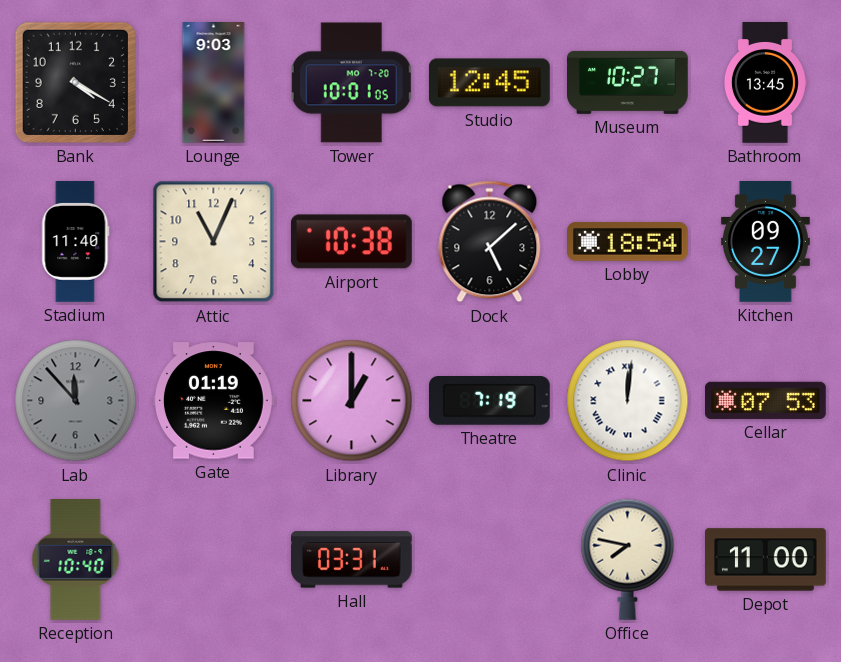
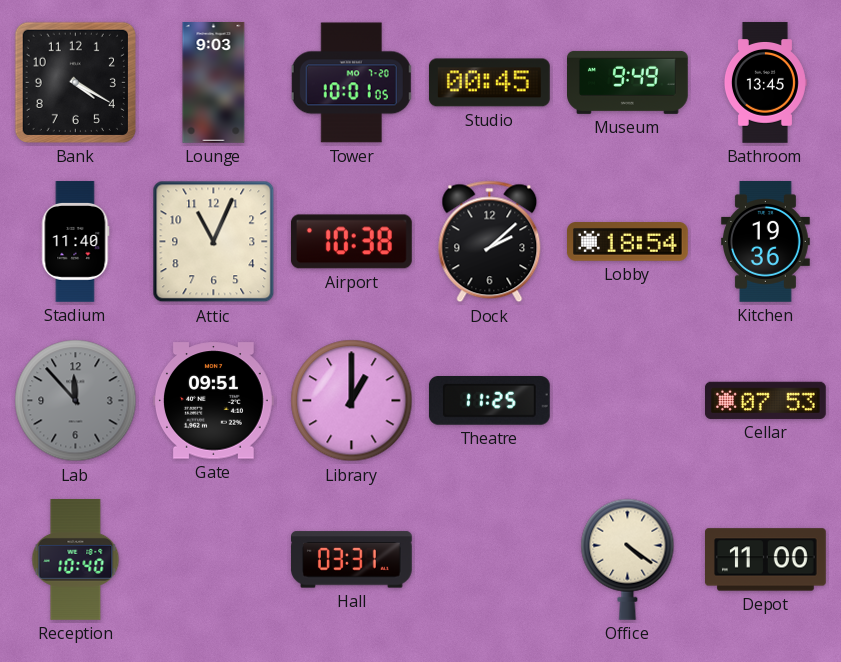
Studio: 12:45 -> 00:45 (490, 83)
Museum: 10:27 -> 9:49 (628, 82)
Dock: 5:08 -> 2:08 (490, 242)
Kitchen: 09:27 -> 19:36 (765, 242)
Gate: 01:19 -> 09:51 (214, 401)
Theatre: 7:19 -> 11:25 (489, 401)
Clinic: 12:01 -> none (628, 401)
Office: 7:47 -> 4:21 (628, 559)
